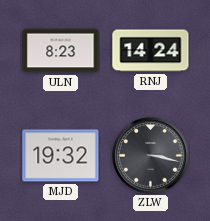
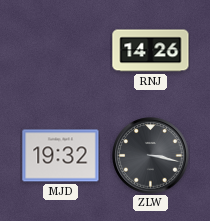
ULN: 8:23 -> none (61, 51)
RNJ: 14:24 -> 14:26 (151, 51)
